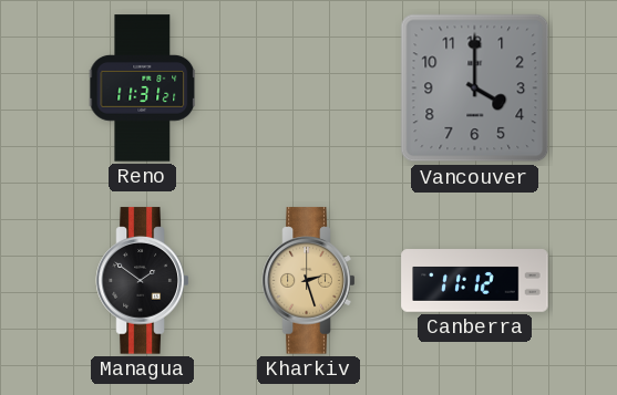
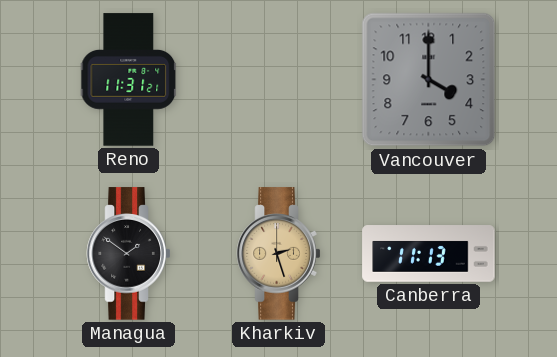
Canberra: 11:12 -> 11:13 (429, 254)
